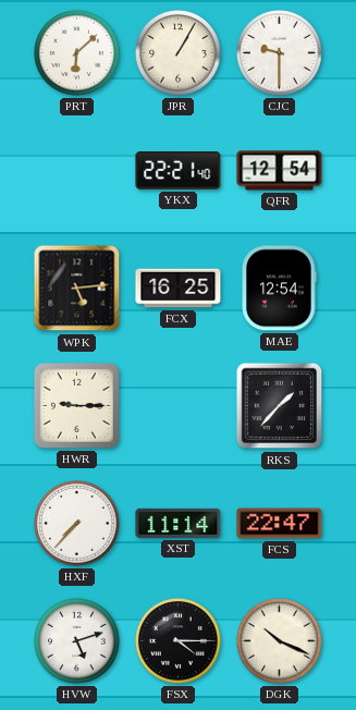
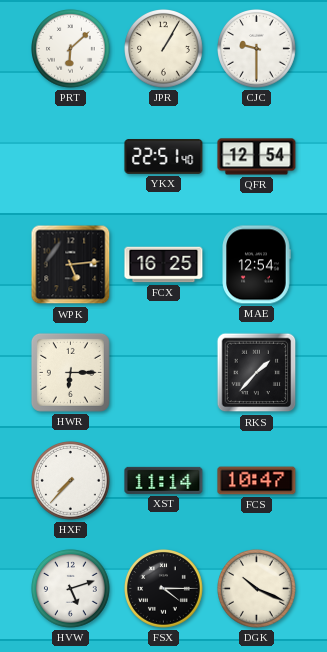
YKX: 22:21 -> 22:51 (164, 157)
HWR: 9:15 -> 6:15 (70, 372)
FCS: 22:47 -> 10:47 (257, 481)
